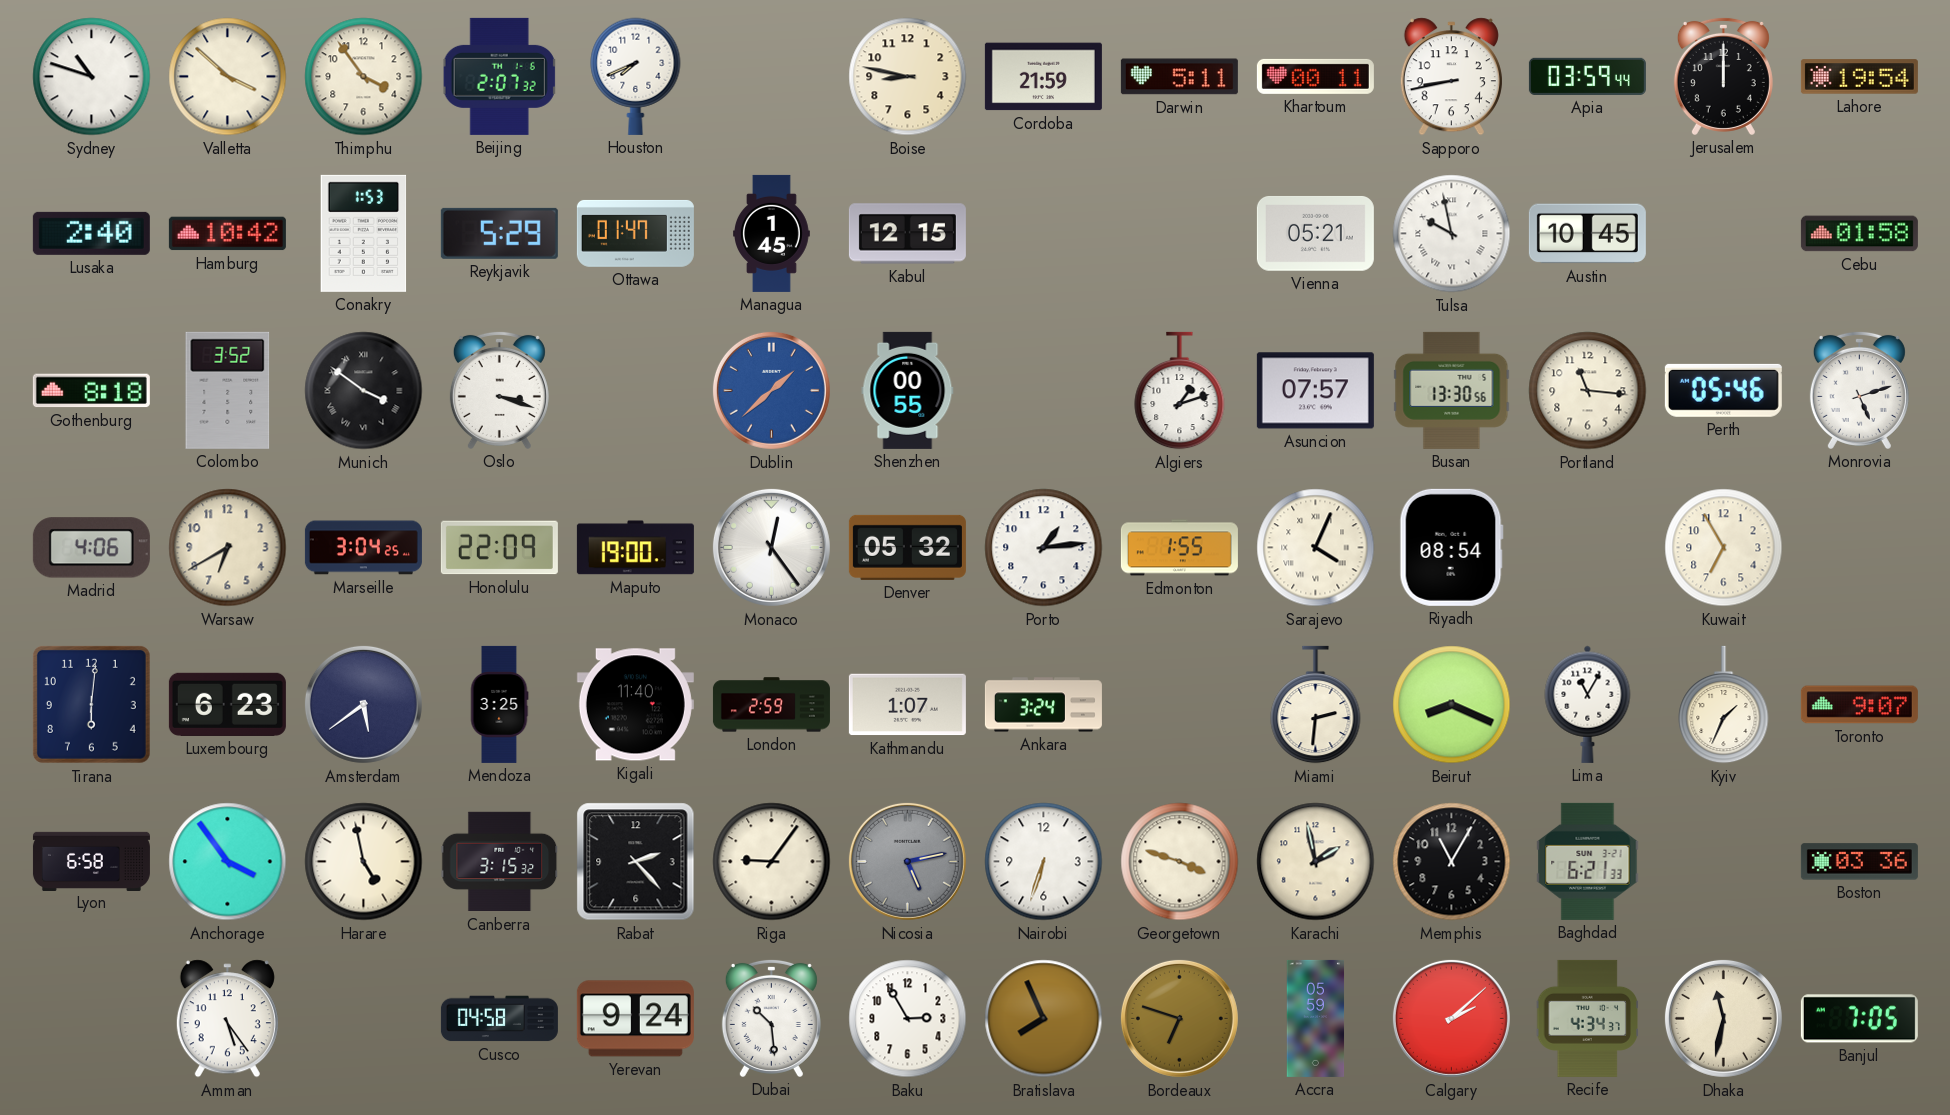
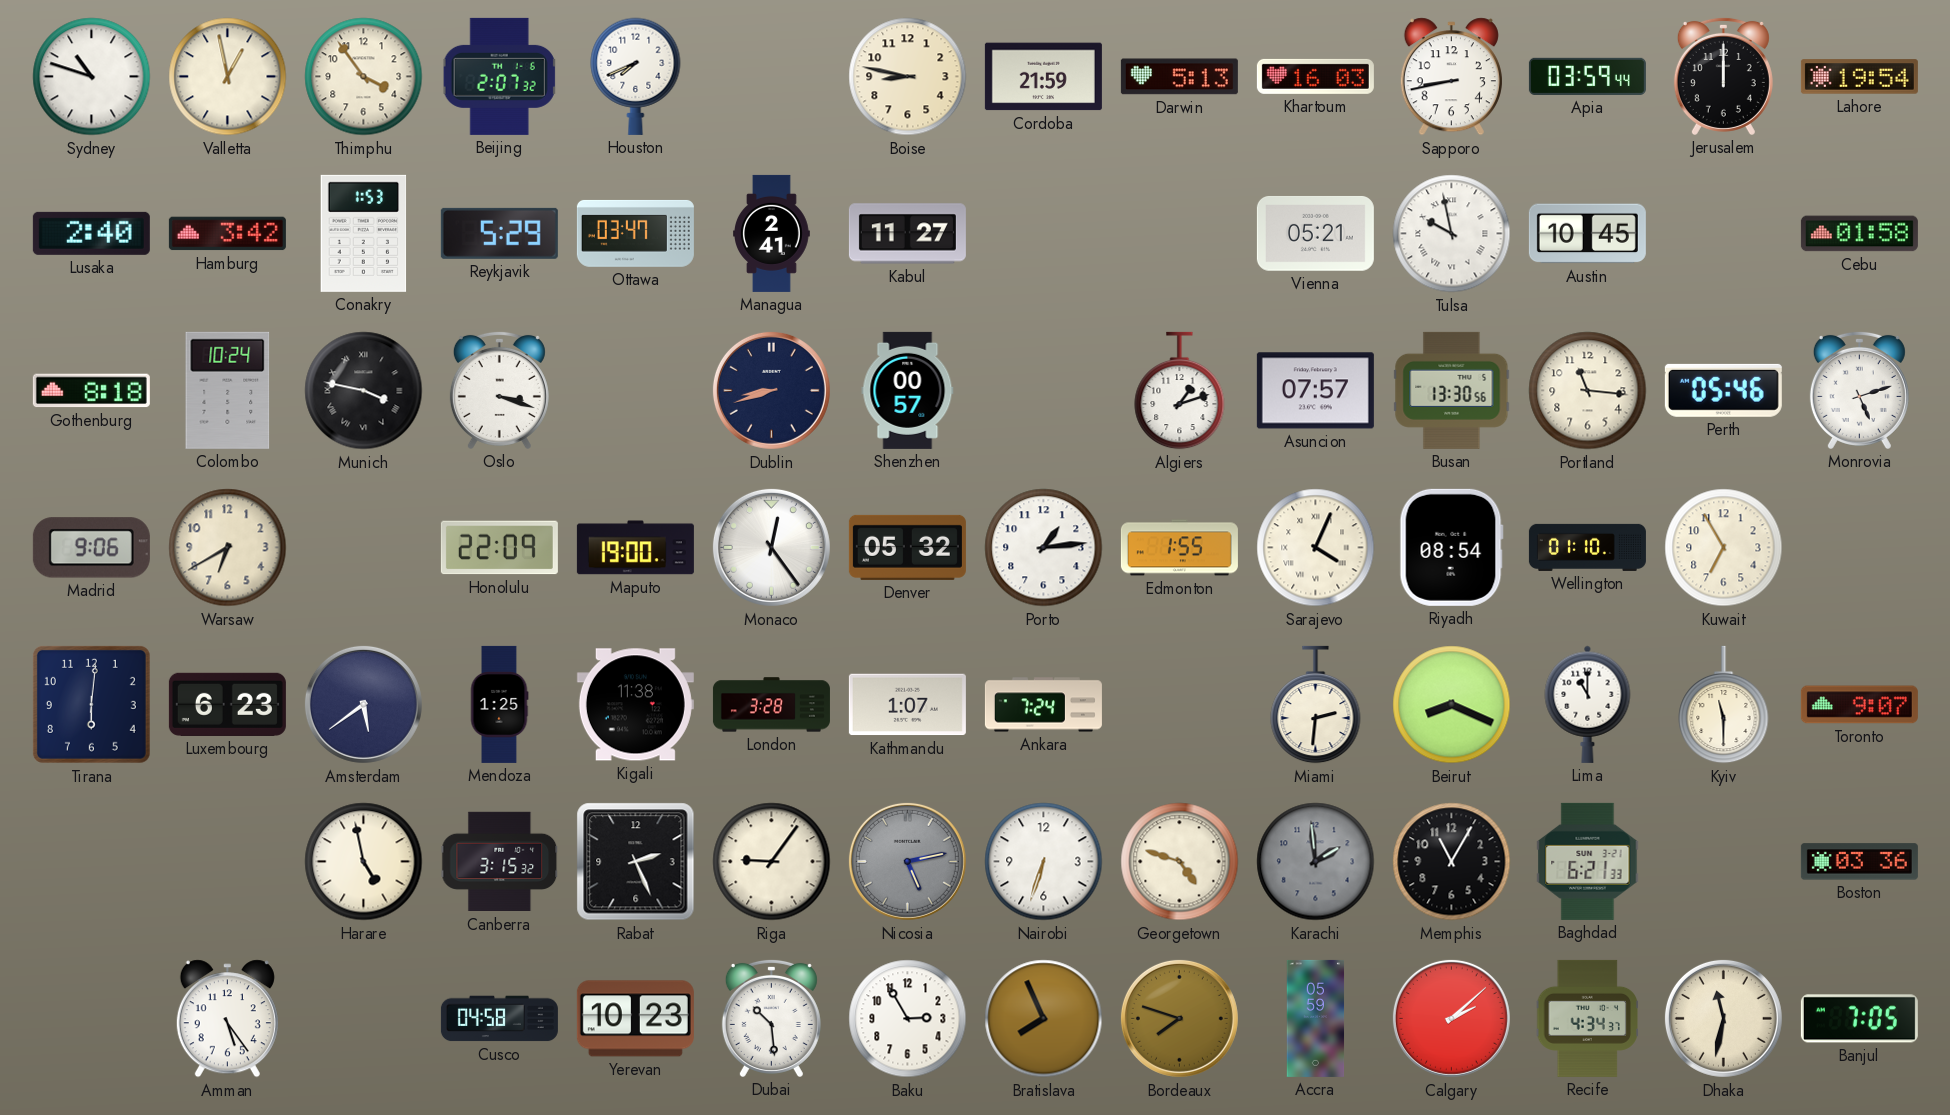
Valletta: 3:52 -> 12:58 (228, 77)
Darwin: 5:11 -> 5:13 (1179, 77)
Khartoum: 00:11 -> 16:03 (1315, 76)
Hamburg: 10:42 -> 3:42 (227, 234)
Ottawa: 01:47 -> 03:47 (635, 233)
Managua: 1:45 -> 2:41 (772, 233)
Kabul: 12:15 -> 11:27 (907, 234)
Colombo: 3:52 -> 10:24 (228, 390)
Munich: 3:51 -> 3:47 (364, 391)
Dublin: 1:38 -> 8:42 (771, 390)
Dublin dial: blue -> navy (771, 390)
Shenzhen: 00:55 -> 00:57 (908, 390)
Madrid: 4:06 -> 9:06 (91, 548)
Marseille: 3:04 -> none (363, 548)
Wellington: none -> 01:10 (1587, 547)
Mendoza: 3:25 -> 1:25 (499, 704)
Kigali: 11:40 -> 11:38 (635, 705)
London: 2:59 -> 3:28 (771, 705)
Ankara: 3:24 -> 7:24 (1043, 705)
Lima: 11:05 -> 11:00 (1588, 704)
Kyiv: 1:34 -> 11:30 (1724, 705)
Lyon: 6:58 -> none (91, 861)
Anchorage: 3:54 -> none (228, 862)
Rabat: 2:23 -> 2:26 (636, 862)
Georgetown: 3:48 -> 4:48 (1180, 862)
Karachi: 1:58 -> 1:59 (1316, 862)
Karachi dial: cream -> grey (1316, 862)
Yerevan: 9:24 -> 10:23 (635, 1019)
Bordeaux: 6:48 -> 7:48 (1179, 1018)
